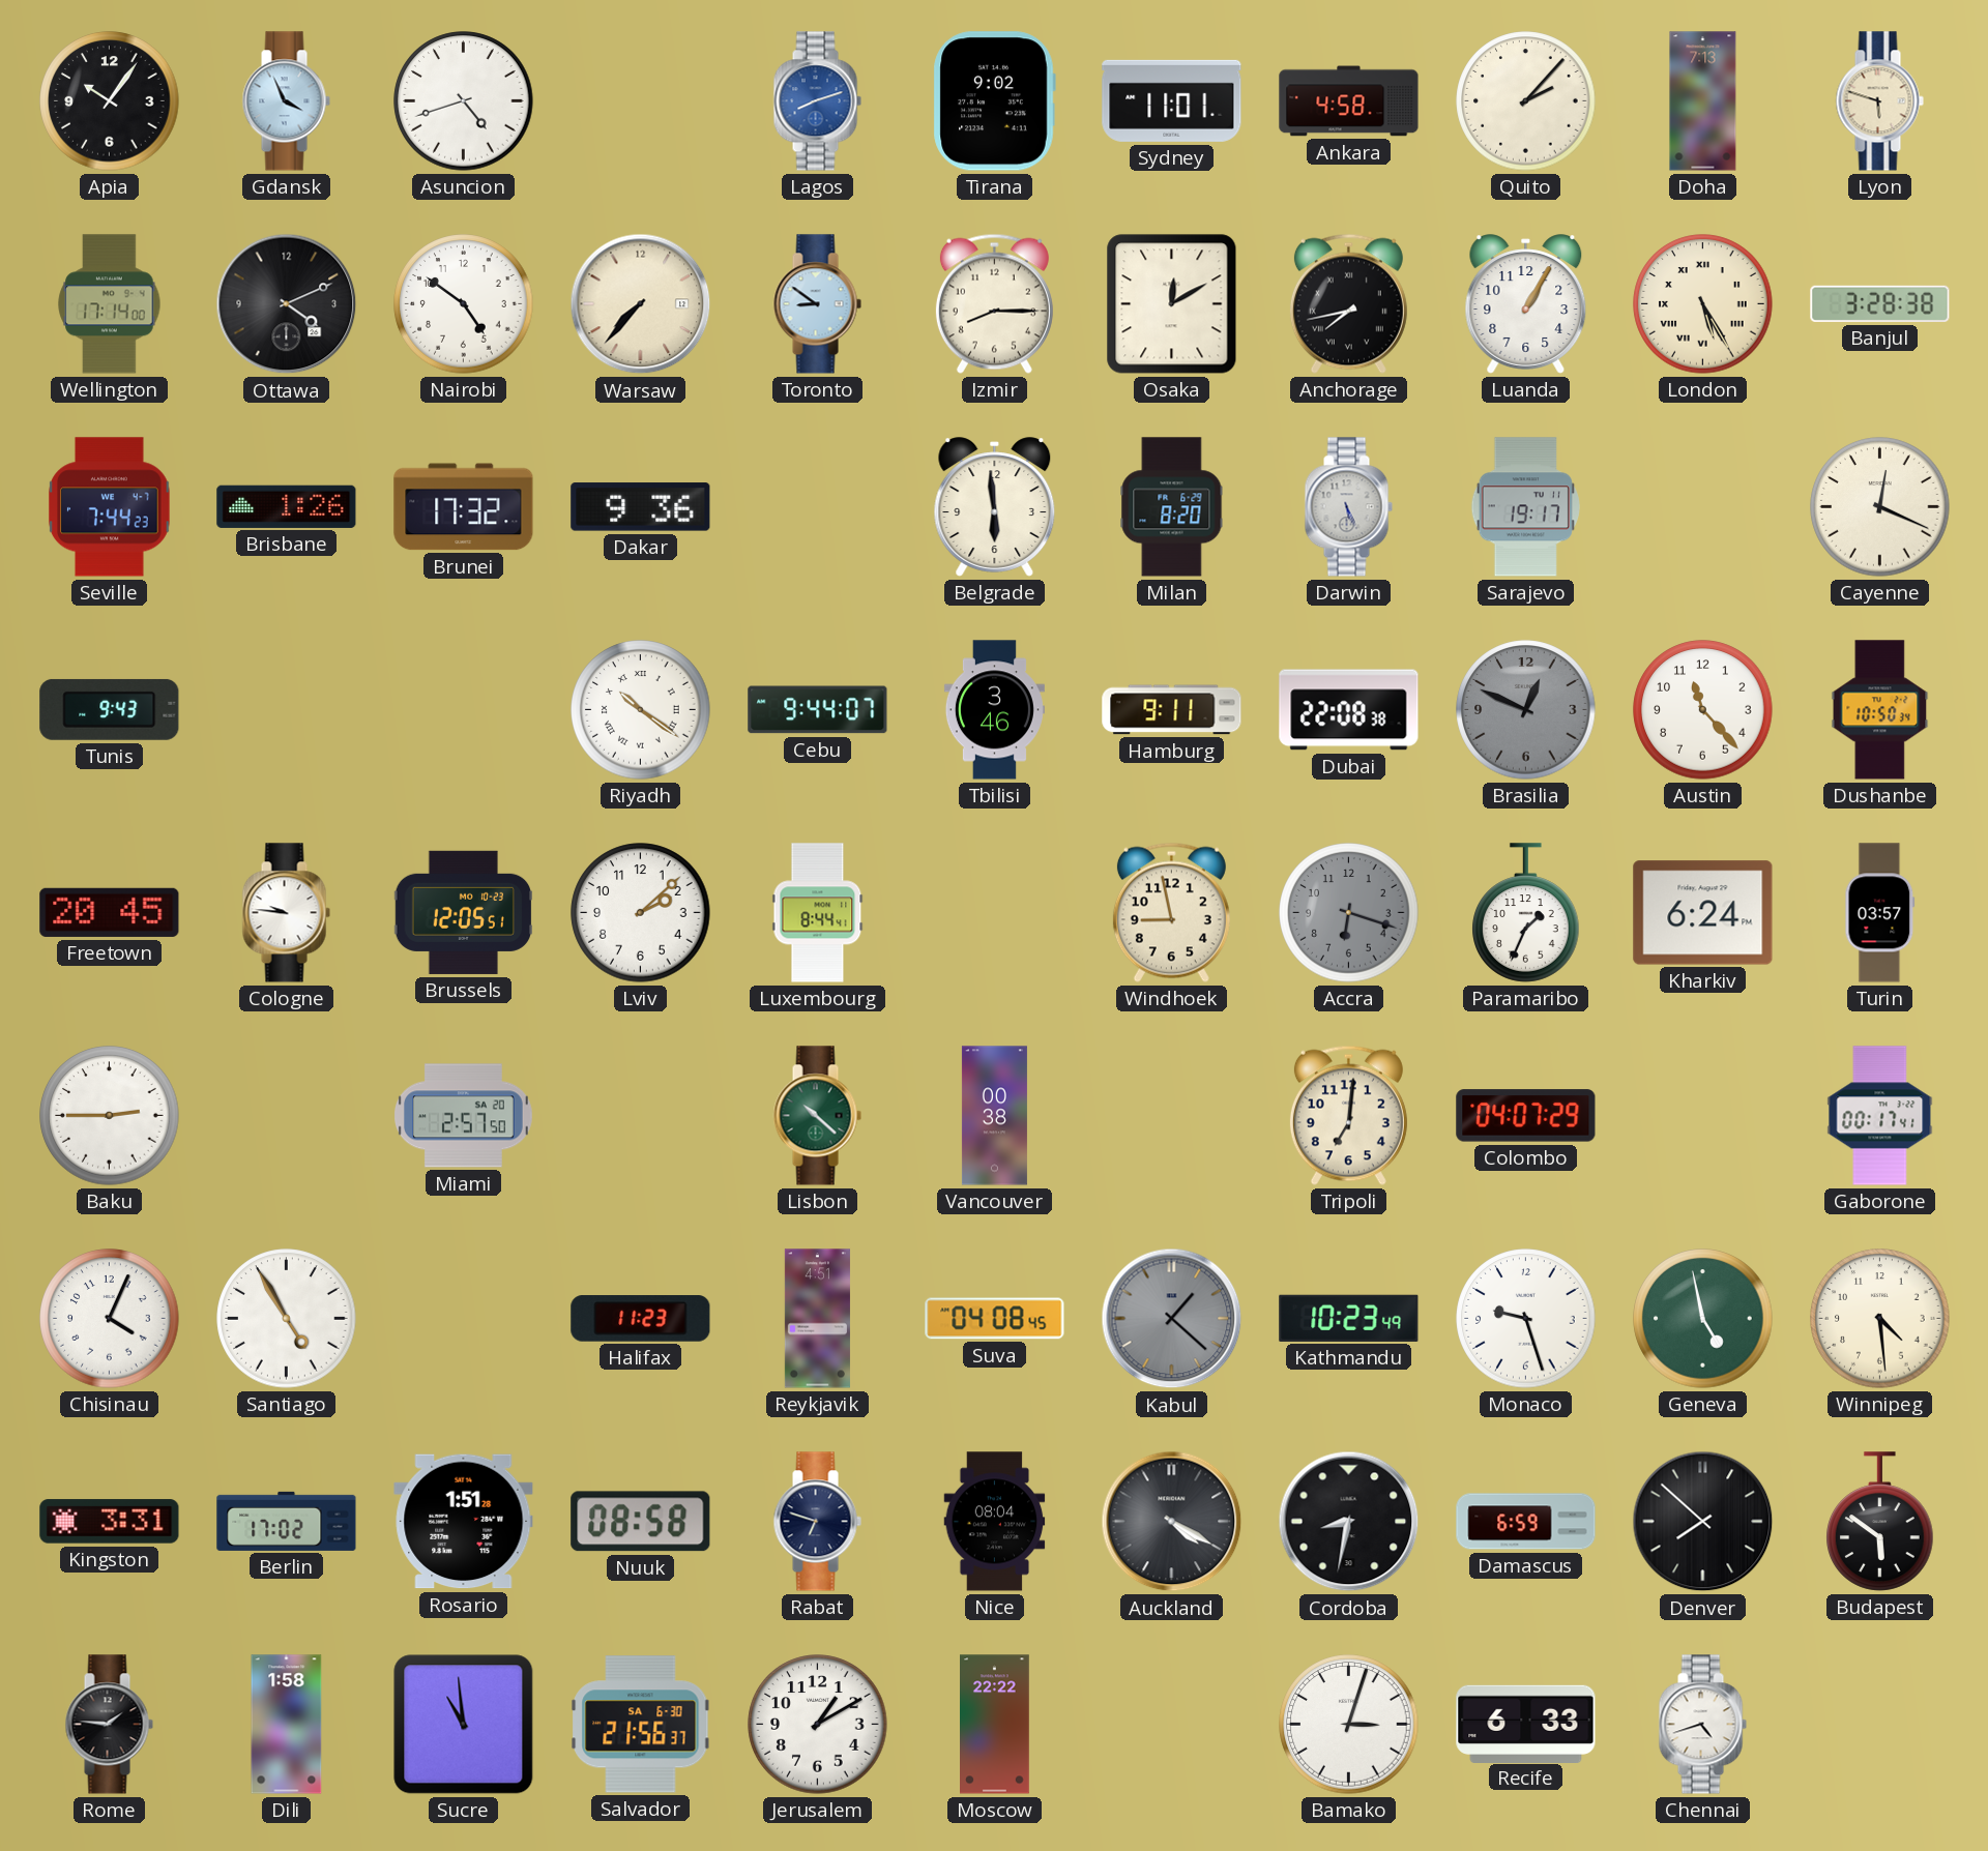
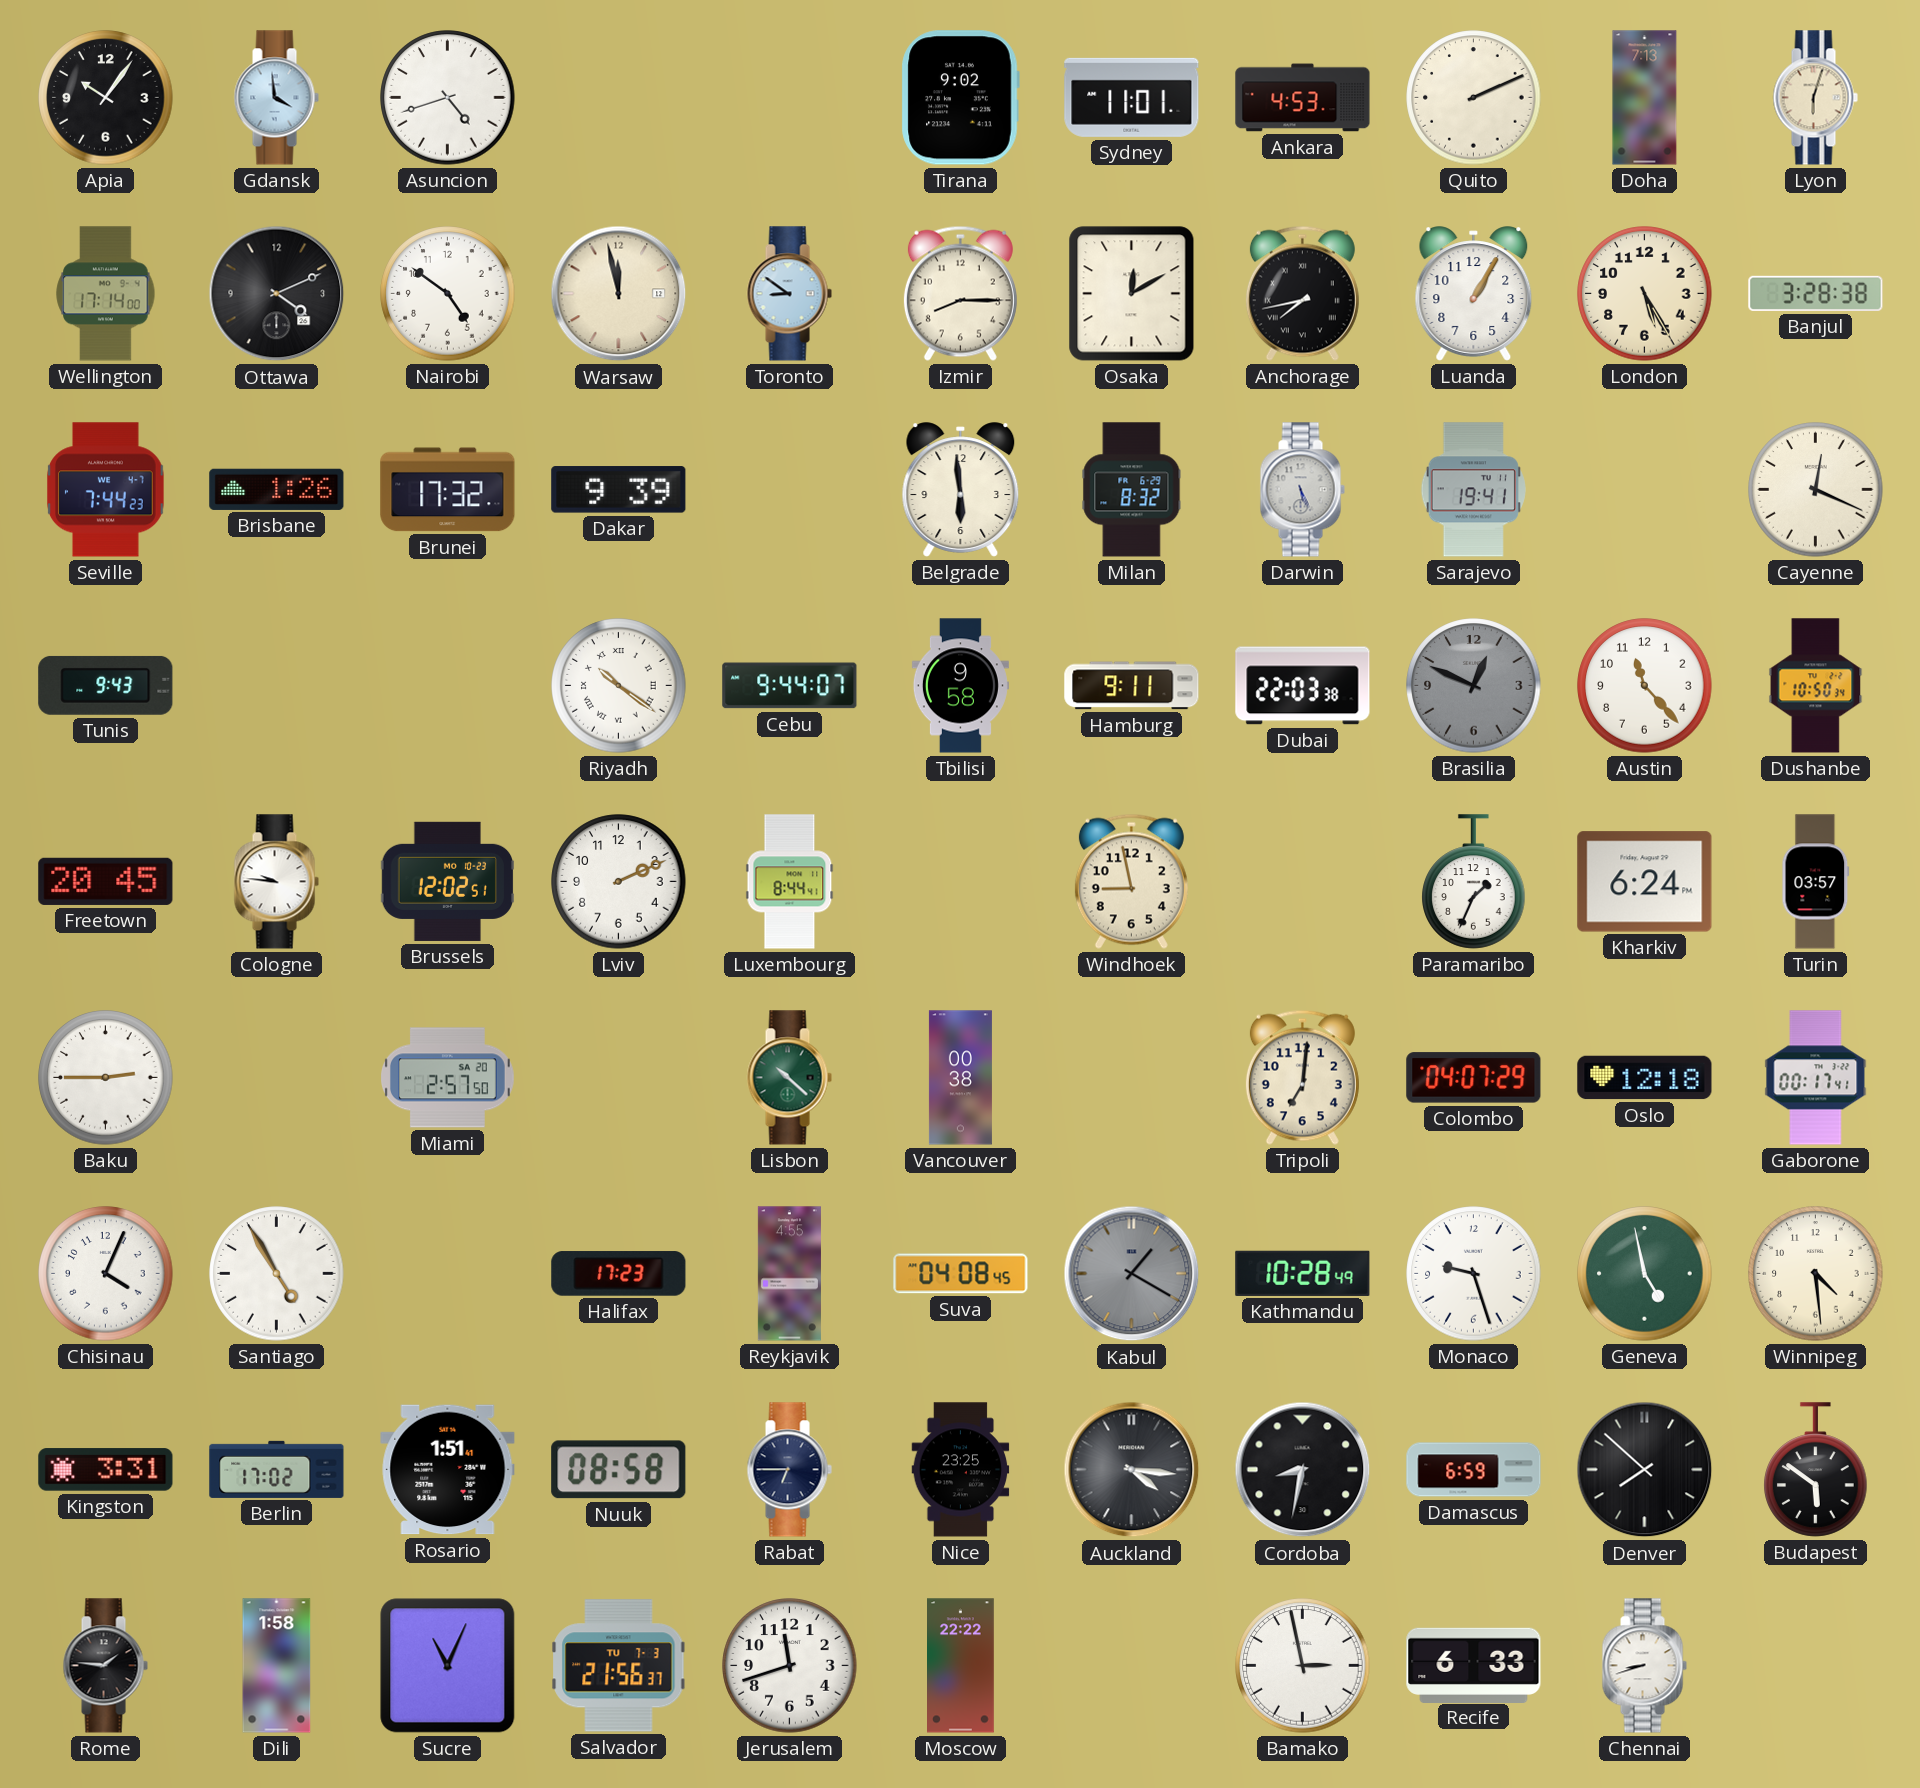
Gdansk: 3:56 -> 3:59 (276, 98)
Lagos: 8:12 -> none (817, 101)
Ankara: 4:58 -> 4:53 (1303, 98)
Quito: 2:07 -> 2:11 (1474, 98)
Lyon: 5:48 -> 6:03 (1815, 98)
Warsaw: 7:37 -> 11:58 (619, 294)
London numerals: Roman -> Arabic (1645, 294)
Dakar: 9:36 -> 9:39 (619, 490)
Milan: 8:20 -> 8:32 (1132, 490)
Sarajevo: 19:17 -> 19:41 (1473, 490)
Tbilisi: 3:46 -> 9:58 (960, 686)
Dubai: 22:08 -> 22:03 (1303, 686)
Brussels: 12:05 -> 12:02 (447, 881)
Lviv: 2:08 -> 2:11 (619, 882)
Accra: 6:18 -> none (1349, 913)
Oslo: none -> 12:18 (1645, 1078)
Halifax: 11:23 -> 17:23 (619, 1274)
Reykjavik: 4:51 -> 4:55 (789, 1274)
Kabul: 1:22 -> 1:20 (1132, 1274)
Kathmandu: 10:23 -> 10:28 (1303, 1273)
Rosario: 1:51:28 -> 1:51:41 (448, 1470)
Rabat: 6:48 -> 6:45 (789, 1470)
Nice: 08:04 -> 23:25 (961, 1470)
Auckland: 4:20 -> 4:16 (1132, 1470)
Sucre: 10:59 -> 11:04 (448, 1666)
Salvador date: SA 6-30 -> TU 7-3 (619, 1666)
Jerusalem: 1:10 -> 11:42 (790, 1666)
Bamako: 3:03 -> 2:58 (1303, 1666)
Chennai: 4:42 -> 8:42 (1644, 1666)
